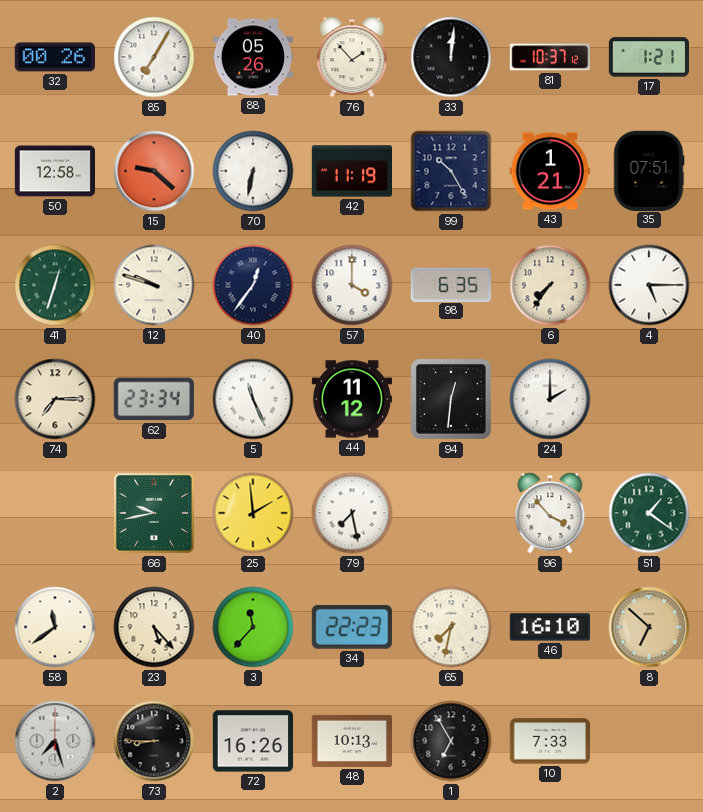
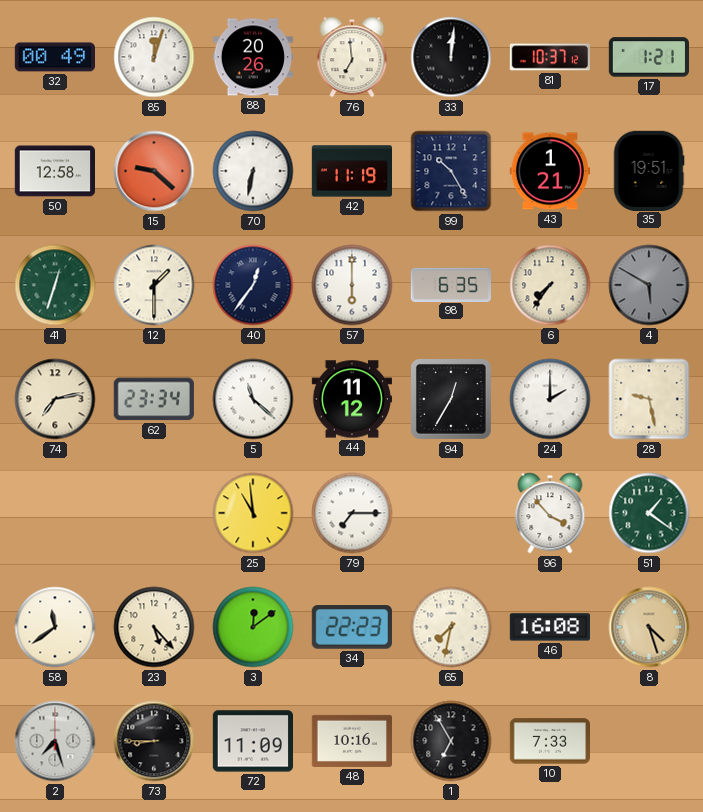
32: 00:26 -> 00:49 (54, 57)
85: 7:05 -> 12:03 (154, 57)
88: 05:26 -> 20:26 (252, 57)
76: 1:53 -> 6:59 (352, 57)
35: 07:51 -> 19:51 (649, 170)
12: 9:48 -> 1:30 (154, 285)
57: 4:00 -> 6:00 (352, 285)
4: 5:15 -> 5:50 (649, 285)
4 dial: white -> grey (649, 285)
74: 7:15 -> 7:13 (55, 399)
5: 11:26 -> 11:22 (253, 399)
94: 12:31 -> 12:35 (451, 399)
28: none -> 9:28 (649, 399)
66: 9:43 -> none (154, 513)
25: 1:59 -> 10:59 (253, 513)
79: 7:28 -> 7:15 (352, 513)
3: 11:37 -> 12:09 (253, 627)
46: 16:10 -> 16:08 (549, 627)
8: 6:52 -> 4:27 (649, 627)
72: 16:26 -> 11:09 (252, 741)
48: 10:13 -> 10:16 (351, 741)
